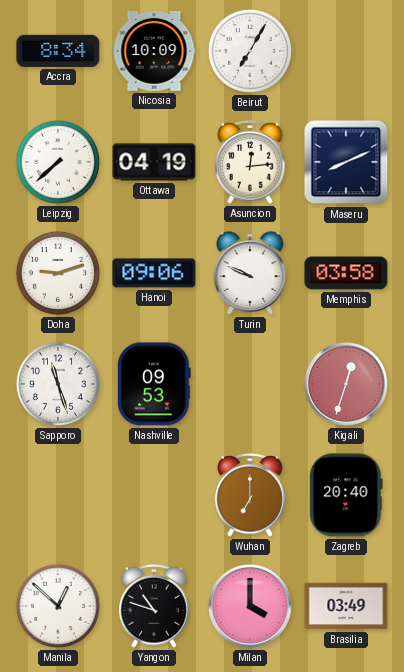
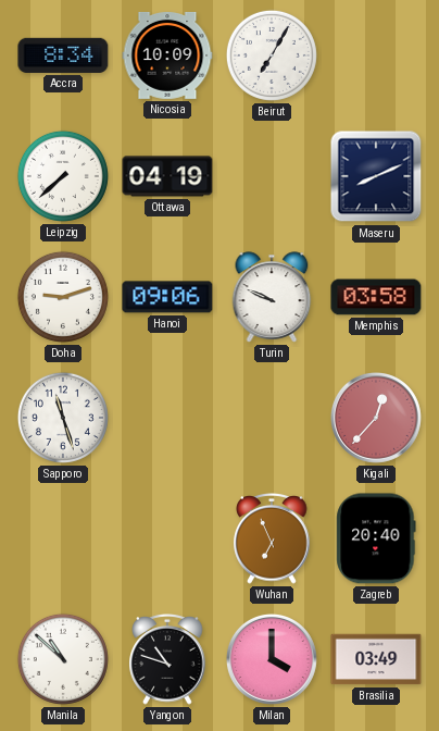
Asuncion: 12:14 -> none (250, 163)
Nashville: 09:53 -> none (154, 384)
Kigali: 12:33 -> 12:37 (376, 418)
Wuhan: 7:00 -> 6:56 (272, 540)
Manila: 12:52 -> 10:52 (63, 659)
